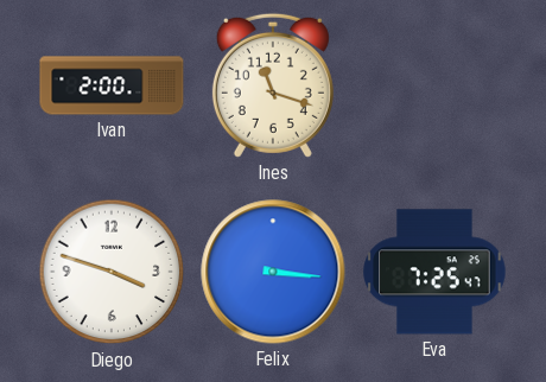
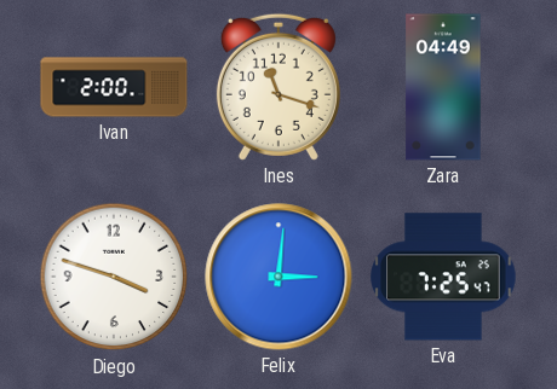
Zara: none -> 04:49 (443, 87)
Felix: 3:16 -> 3:01 (278, 277)
